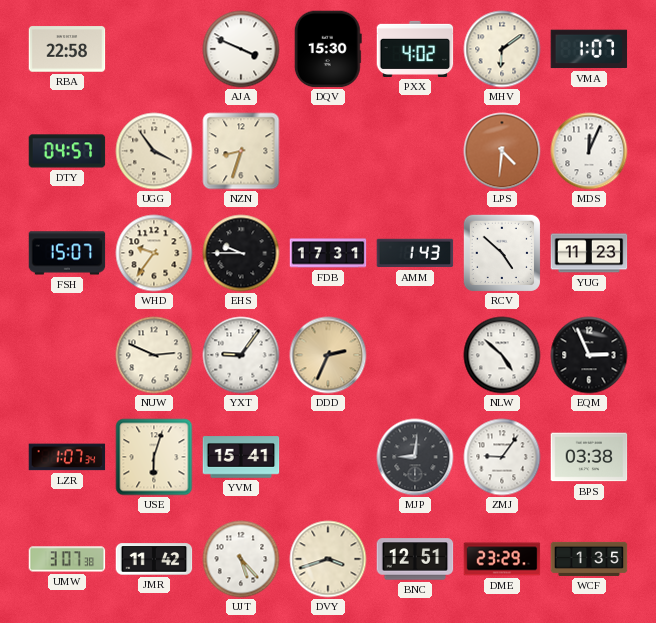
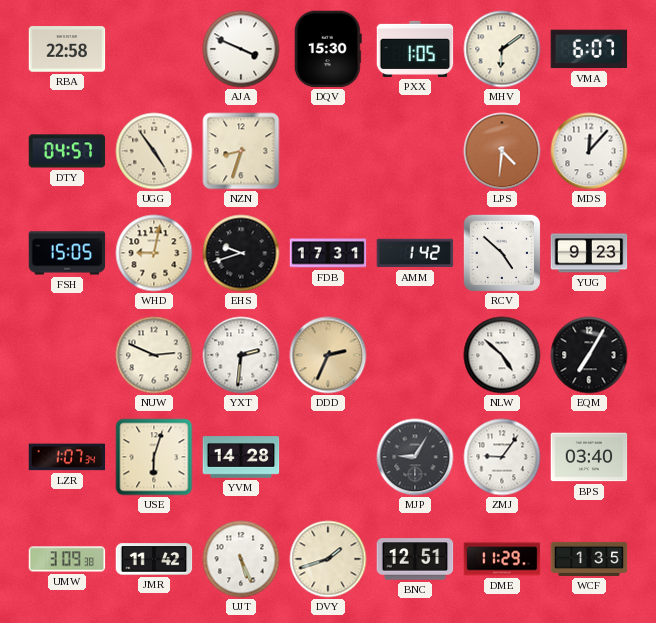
PXX: 4:02 -> 1:05 (415, 49)
VMA: 1:07 -> 6:07 (589, 49)
UGG: 3:54 -> 4:54 (154, 151)
MDS: 12:04 -> 12:07 (589, 151)
FSH: 15:07 -> 15:05 (67, 253)
WHD: 9:36 -> 9:02 (154, 253)
EHS: 9:45 -> 9:42 (241, 253)
AMM: 1:43 -> 1:42 (415, 253)
YUG: 11:23 -> 9:23 (589, 253)
YXT: 9:06 -> 2:31 (241, 355)
EQM: 2:56 -> 7:05 (589, 355)
YVM: 15:41 -> 14:28 (241, 457)
MJP: 9:01 -> 9:05 (415, 457)
BPS: 03:38 -> 03:40 (589, 457)
UMW: 3:07 -> 3:09 (67, 559)
UJT: 5:23 -> 5:26 (241, 559)
DVY: 3:42 -> 1:42 (328, 559)
DME: 23:29 -> 11:29 (502, 559)
